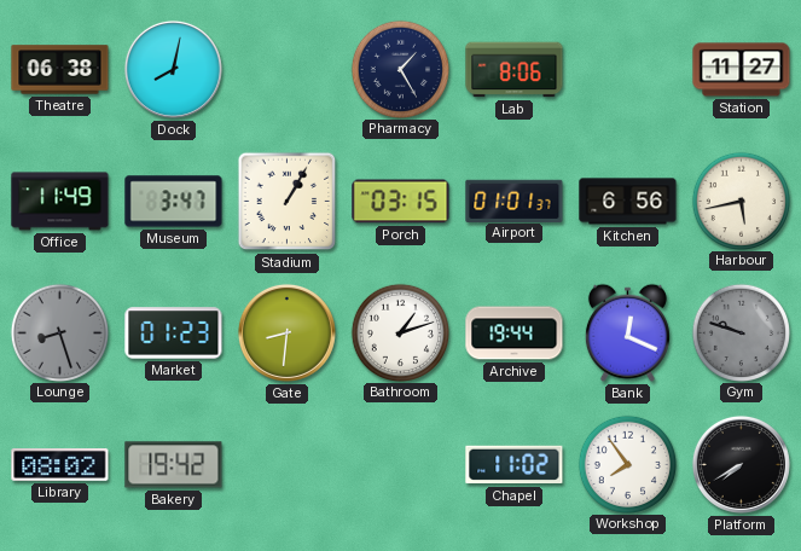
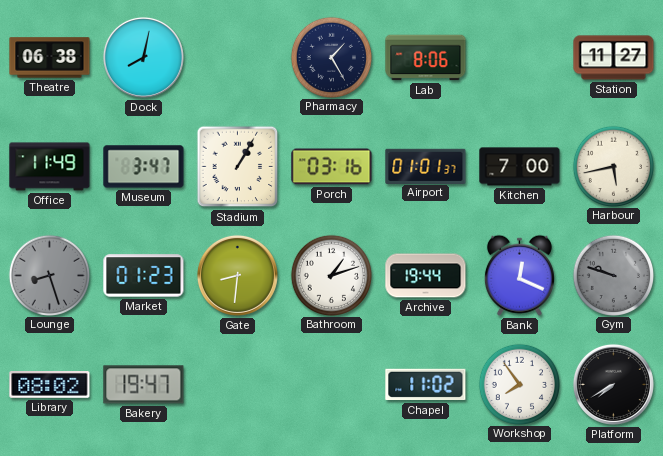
Porch: 03:15 -> 03:16 (332, 167)
Kitchen: 6:56 -> 7:00 (520, 167)
Bakery: 19:42 -> 19:47 (144, 385)
